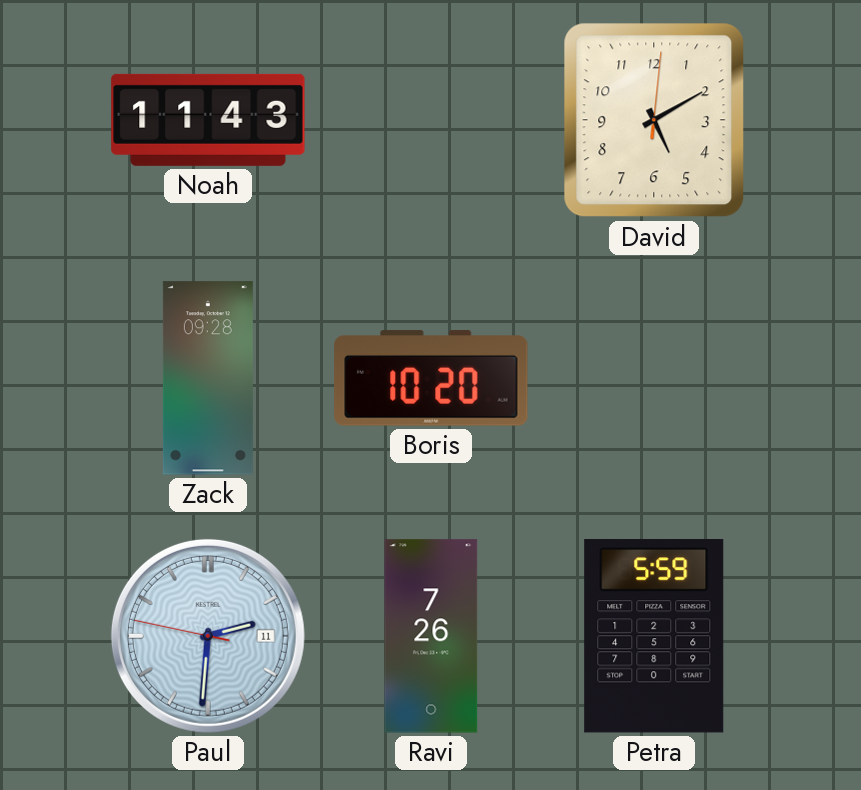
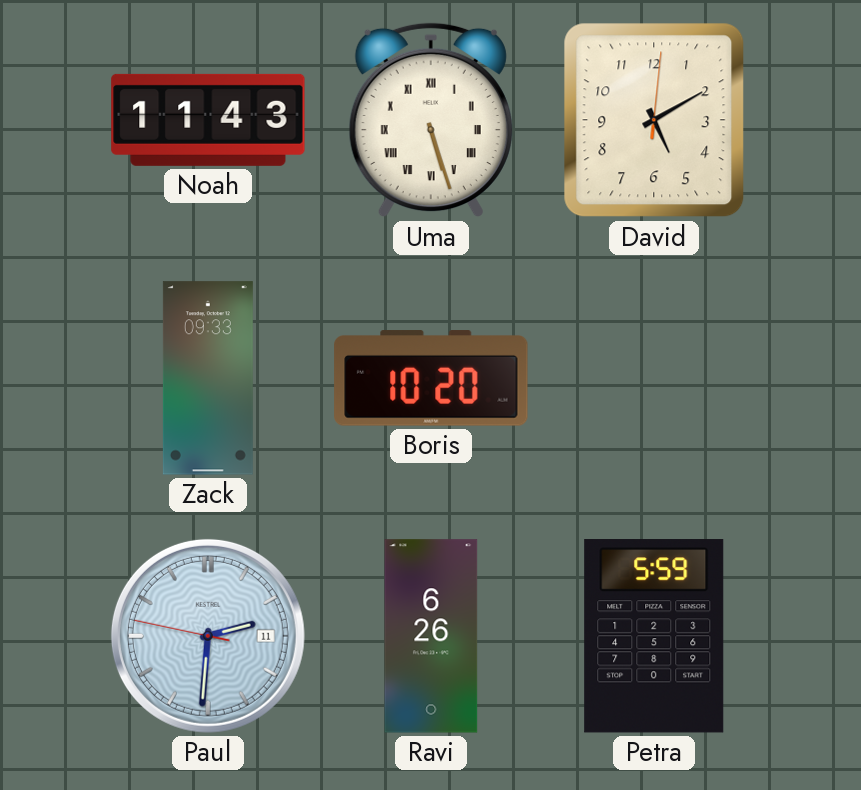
Uma: none -> 5:27 (431, 120)
Zack: 09:28 -> 09:33 (208, 378)
Ravi: 7:26 -> 6:26 (431, 636)
